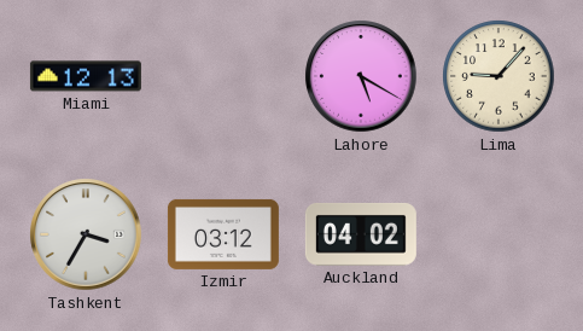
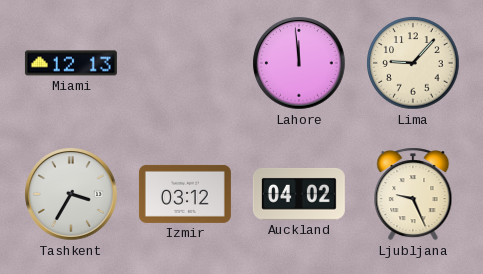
Lahore: 5:20 -> 11:59 (299, 63)
Ljubljana: none -> 9:26 (413, 194)
